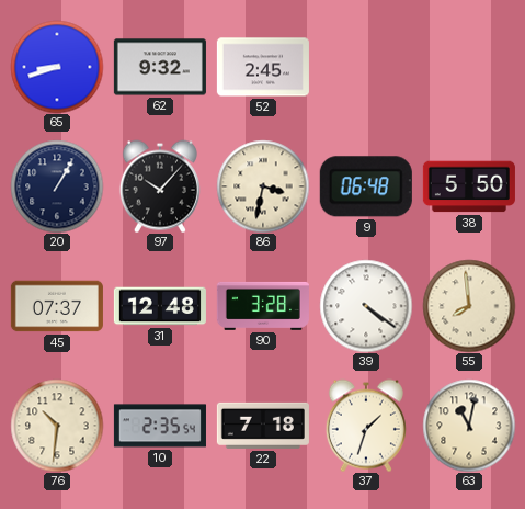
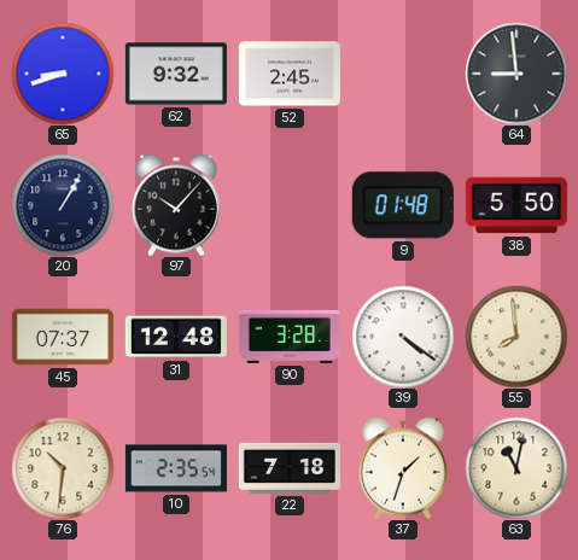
64: none -> 8:59 (516, 74)
86: 3:32 -> none (263, 186)
9: 06:48 -> 01:48 (403, 205)
